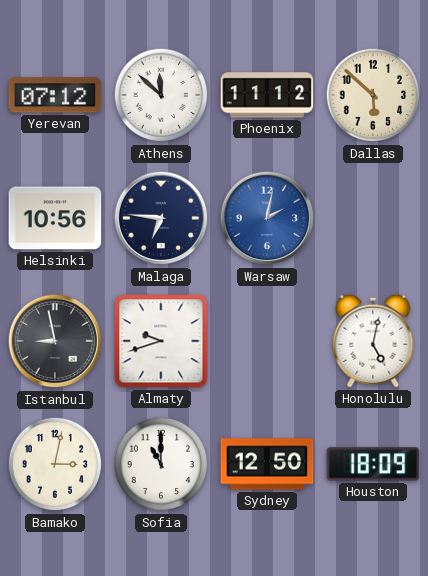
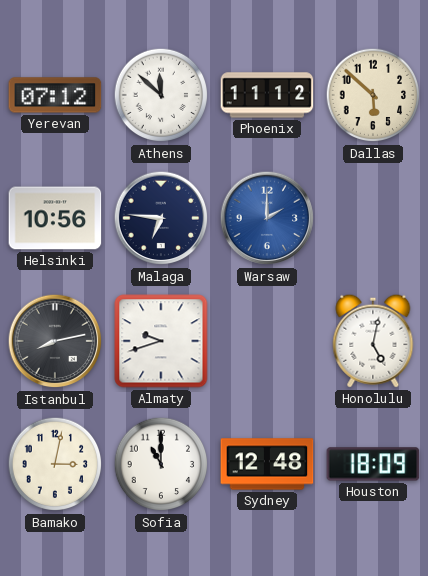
Warsaw: 2:02 -> 2:00 (267, 218)
Istanbul: 8:58 -> 8:13 (55, 341)
Sydney: 12:50 -> 12:48 (267, 464)
